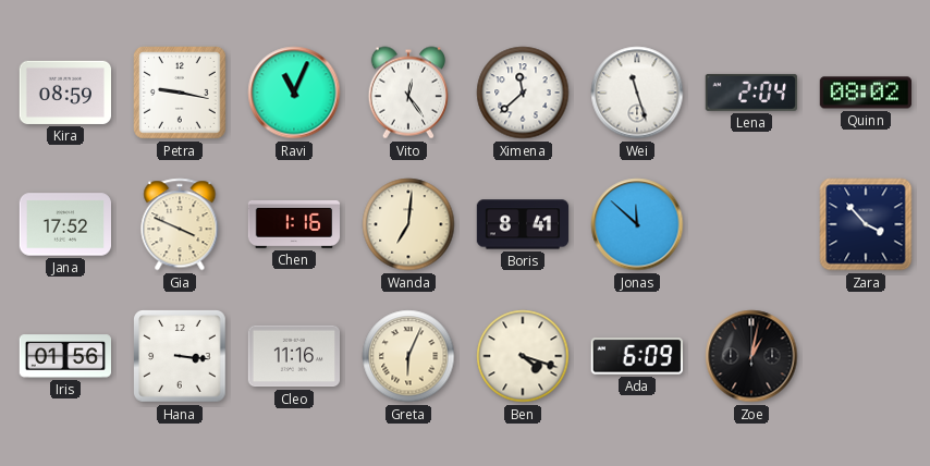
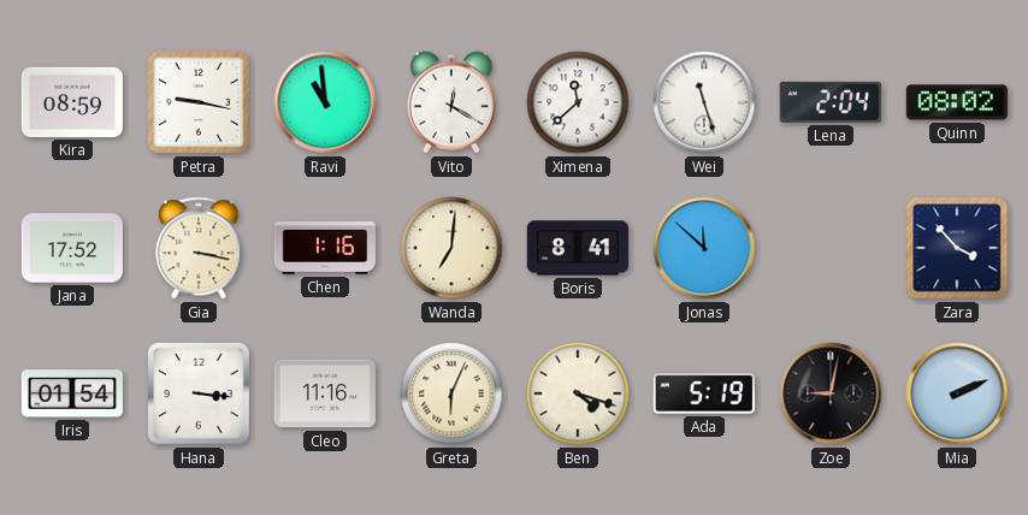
Ravi: 11:04 -> 10:59 (325, 102)
Vito: 12:24 -> 12:20 (451, 102)
Gia: 3:49 -> 3:17 (199, 248)
Iris: 01:56 -> 01:54 (72, 393)
Ada: 6:09 -> 5:19 (704, 393)
Zoe: 1:02 -> 9:02 (831, 393)
Mia: none -> 2:11 (957, 393)
